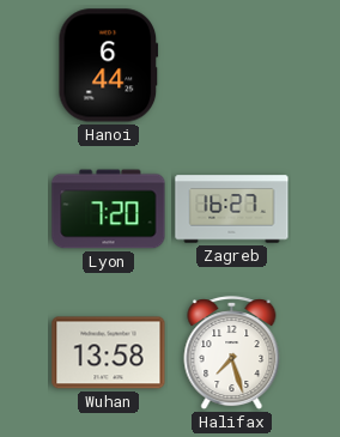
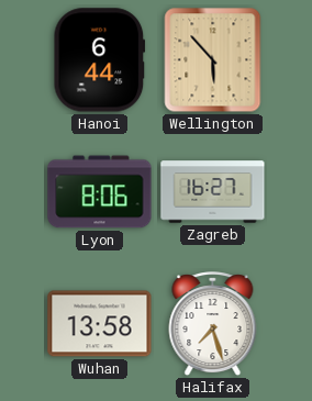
Wellington: none -> 5:53 (213, 60)
Lyon: 7:20 -> 8:06 (100, 192)
